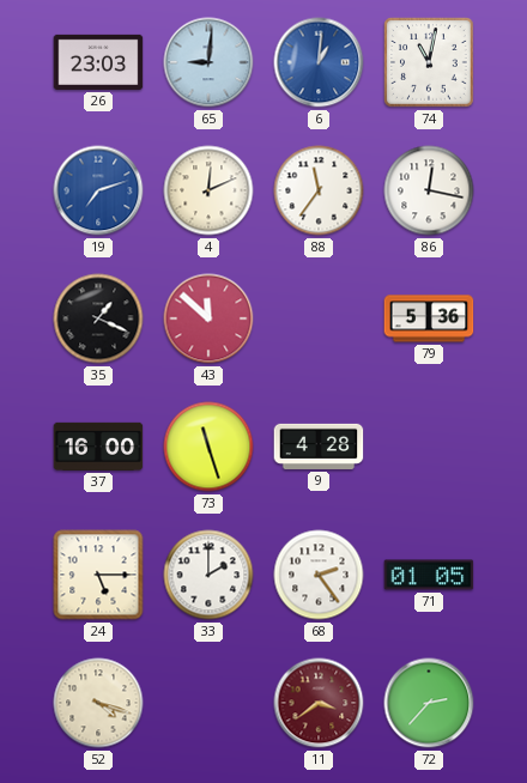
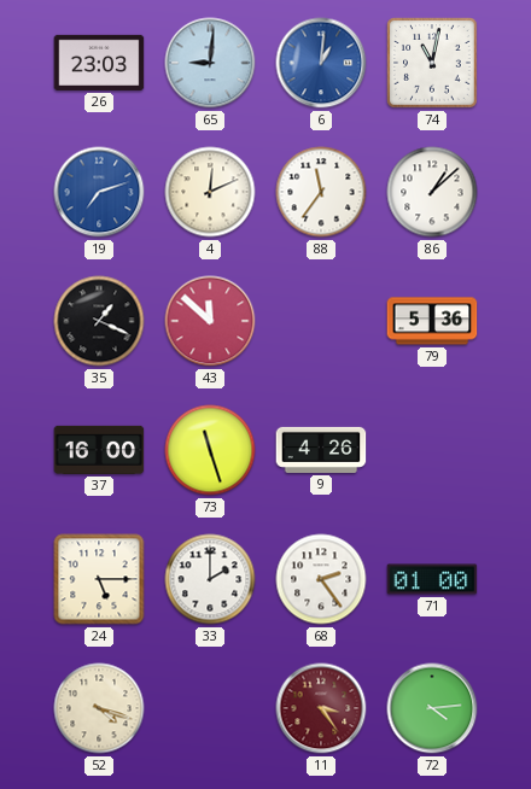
86: 12:17 -> 1:08 (432, 192)
9: 4:28 -> 4:26 (321, 450)
71: 01:05 -> 01:00 (432, 579)
11: 3:39 -> 3:24 (321, 708)
72: 2:37 -> 4:14 (432, 708)
